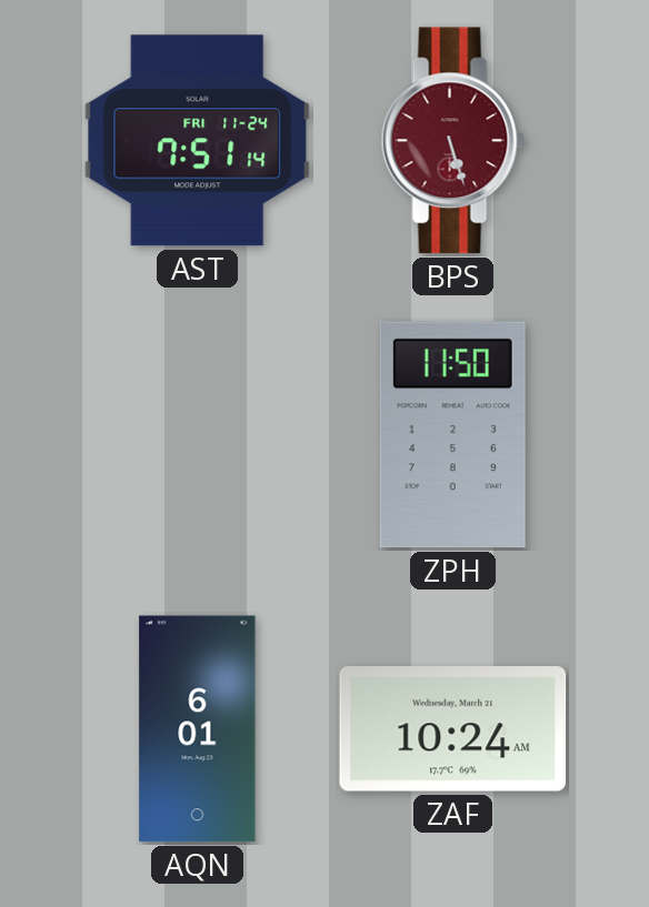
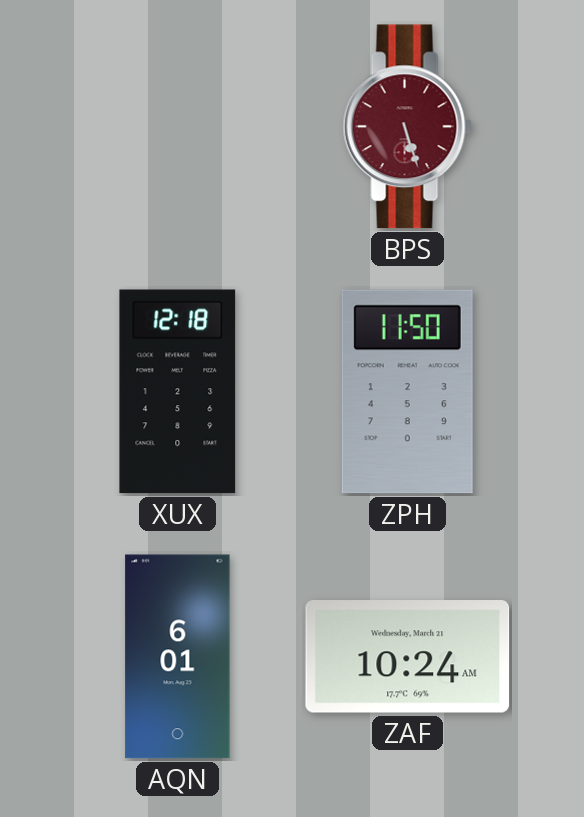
AST: 7:51 -> none (198, 141)
XUX: none -> 12:18 (178, 392)
